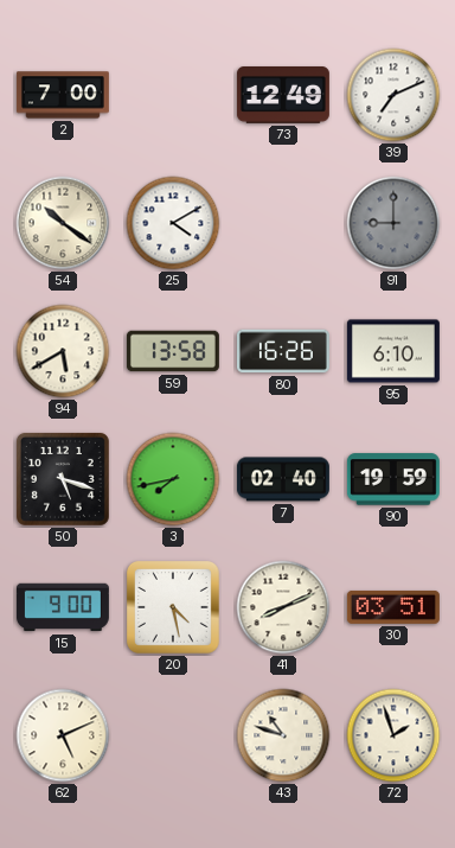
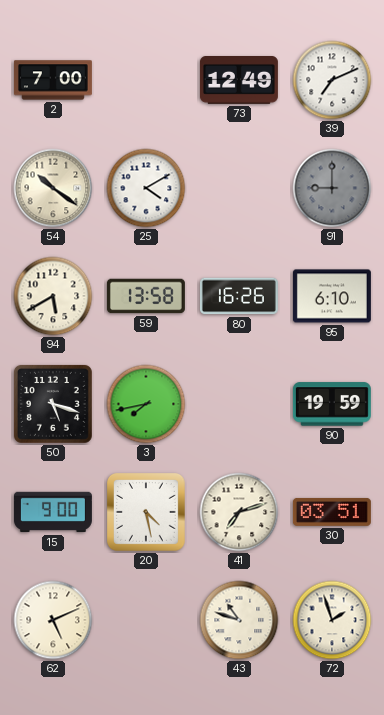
7: 02:40 -> none (283, 479)
41: 8:11 -> 7:12 (239, 512)
